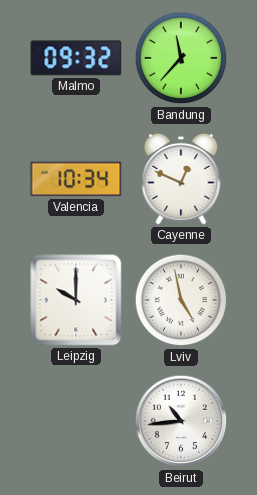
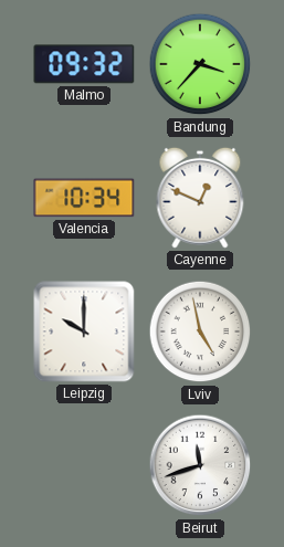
Bandung: 11:37 -> 3:37 (200, 64)
Beirut: 10:44 -> 11:42 (200, 465)
